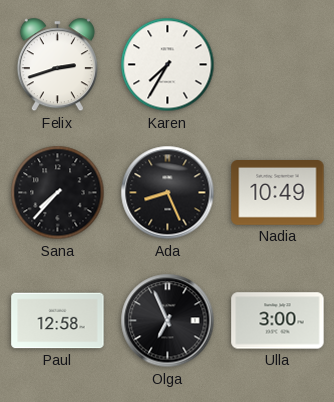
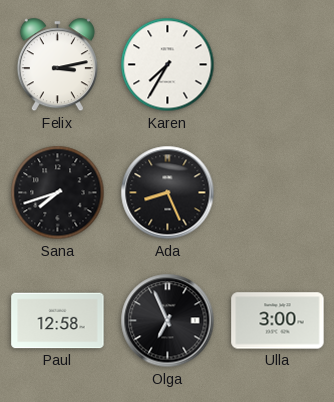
Felix: 2:42 -> 3:13 (57, 65)
Sana: 7:37 -> 7:42 (58, 193)
Nadia: 10:49 -> none (278, 193)
